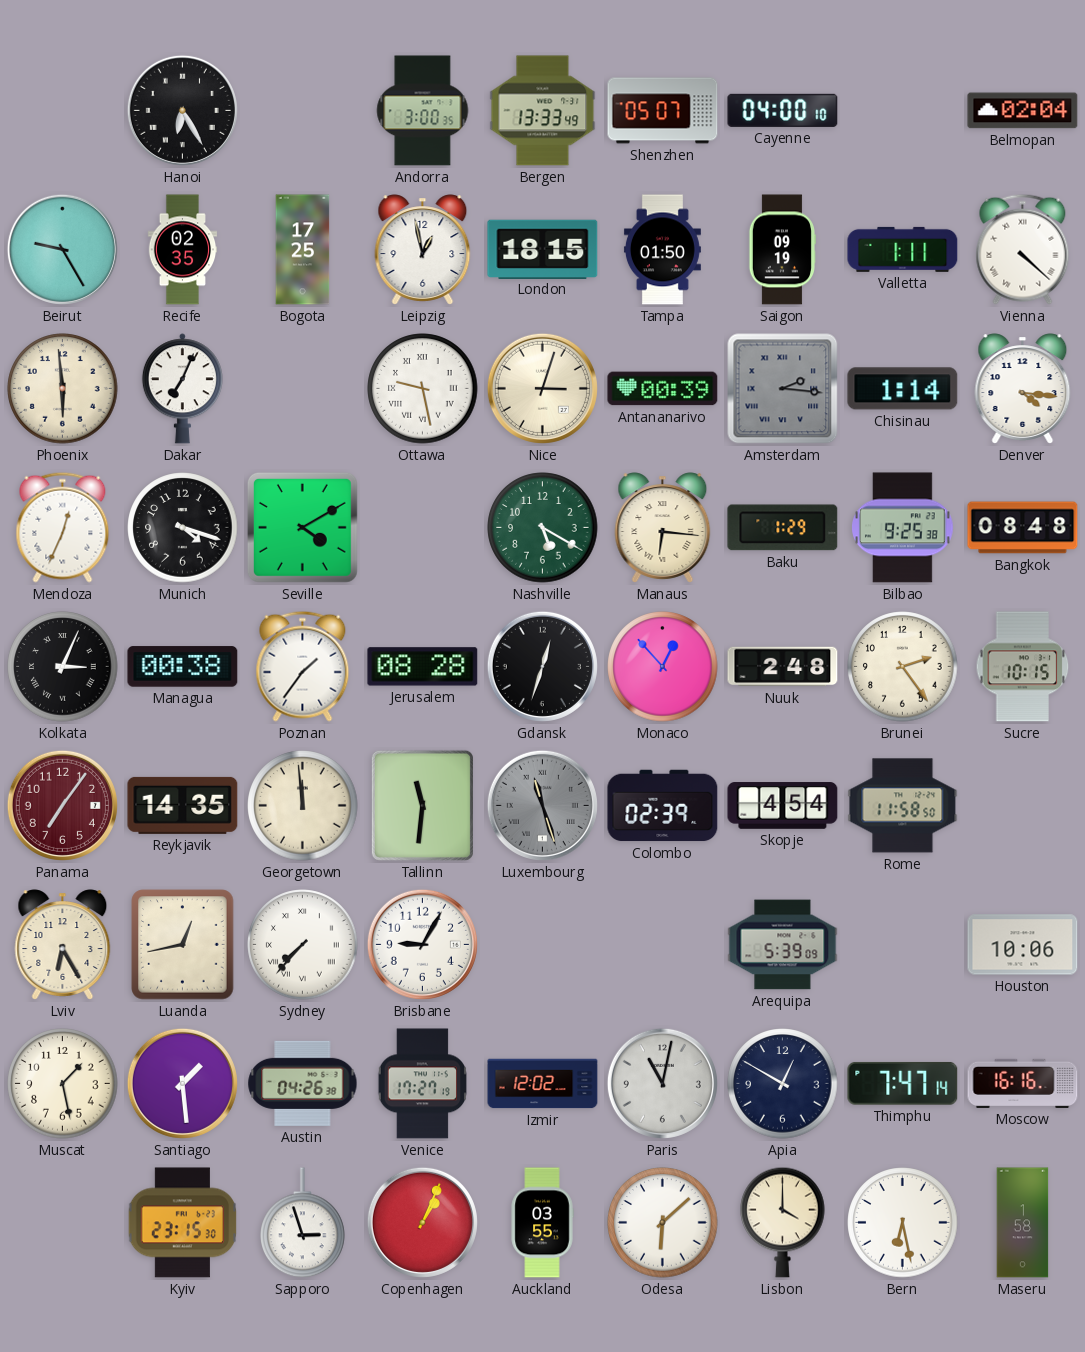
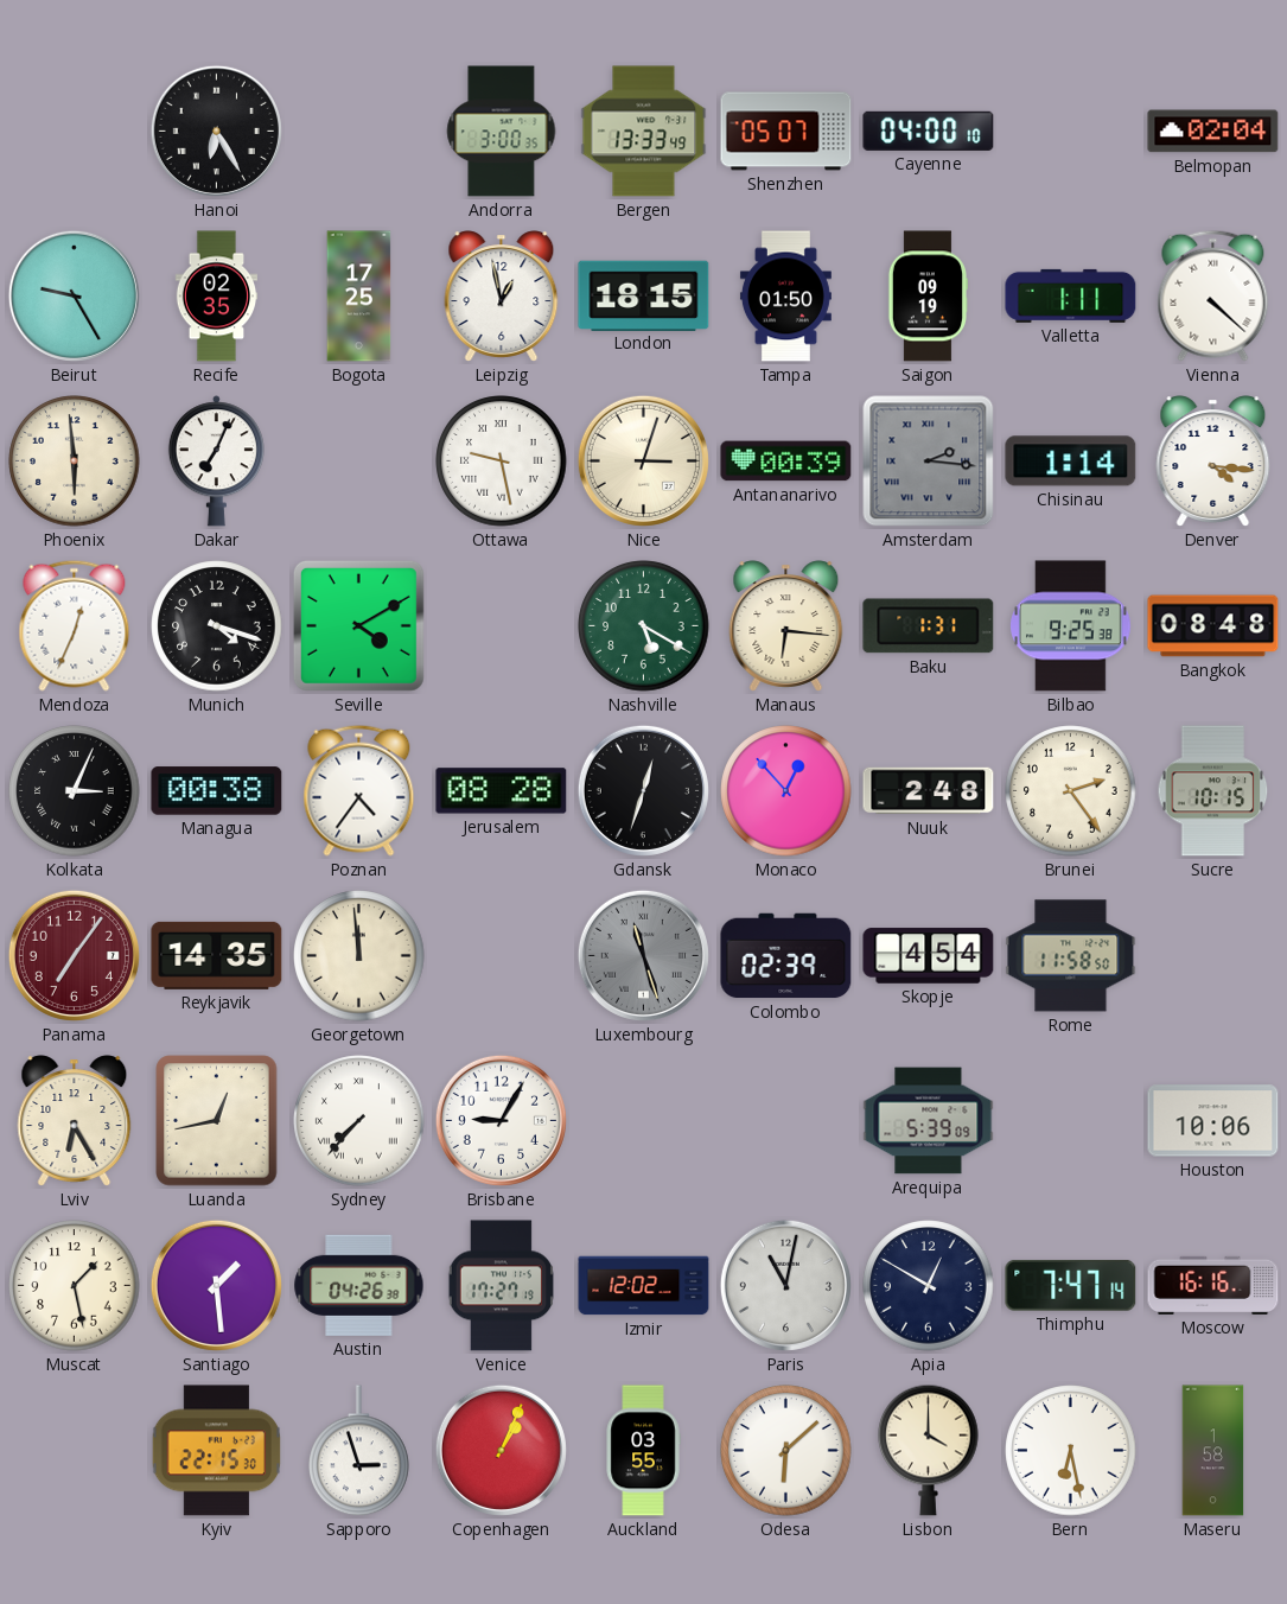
Baku: 1:29 -> 1:31 (929, 626)
Poznan: 1:36 -> 4:36 (359, 790)
Tallinn: 11:31 -> none (422, 805)
Kyiv: 23:15 -> 22:15 (217, 1451)
